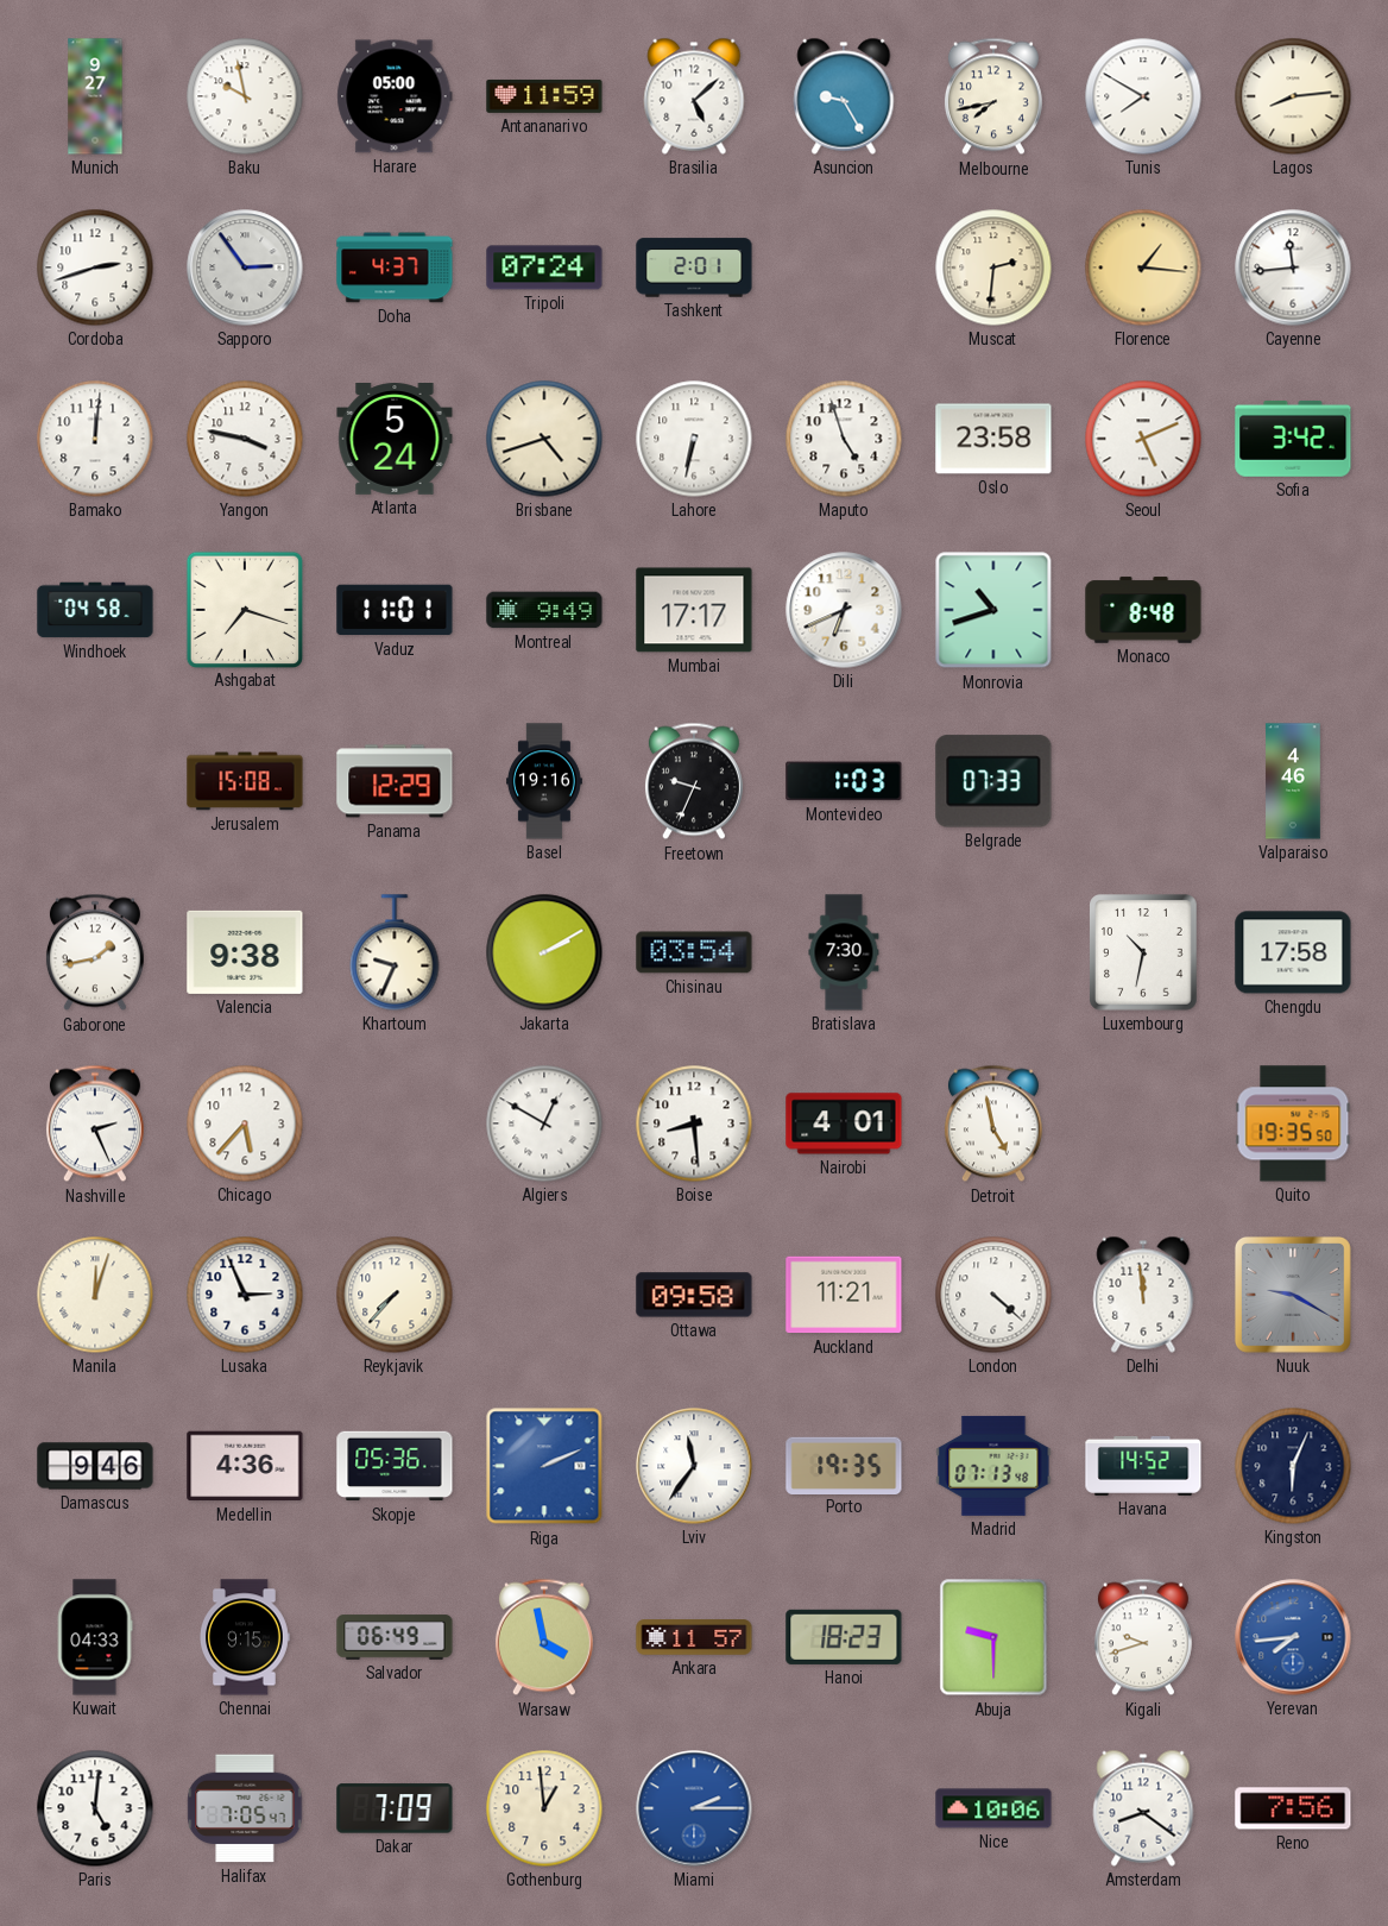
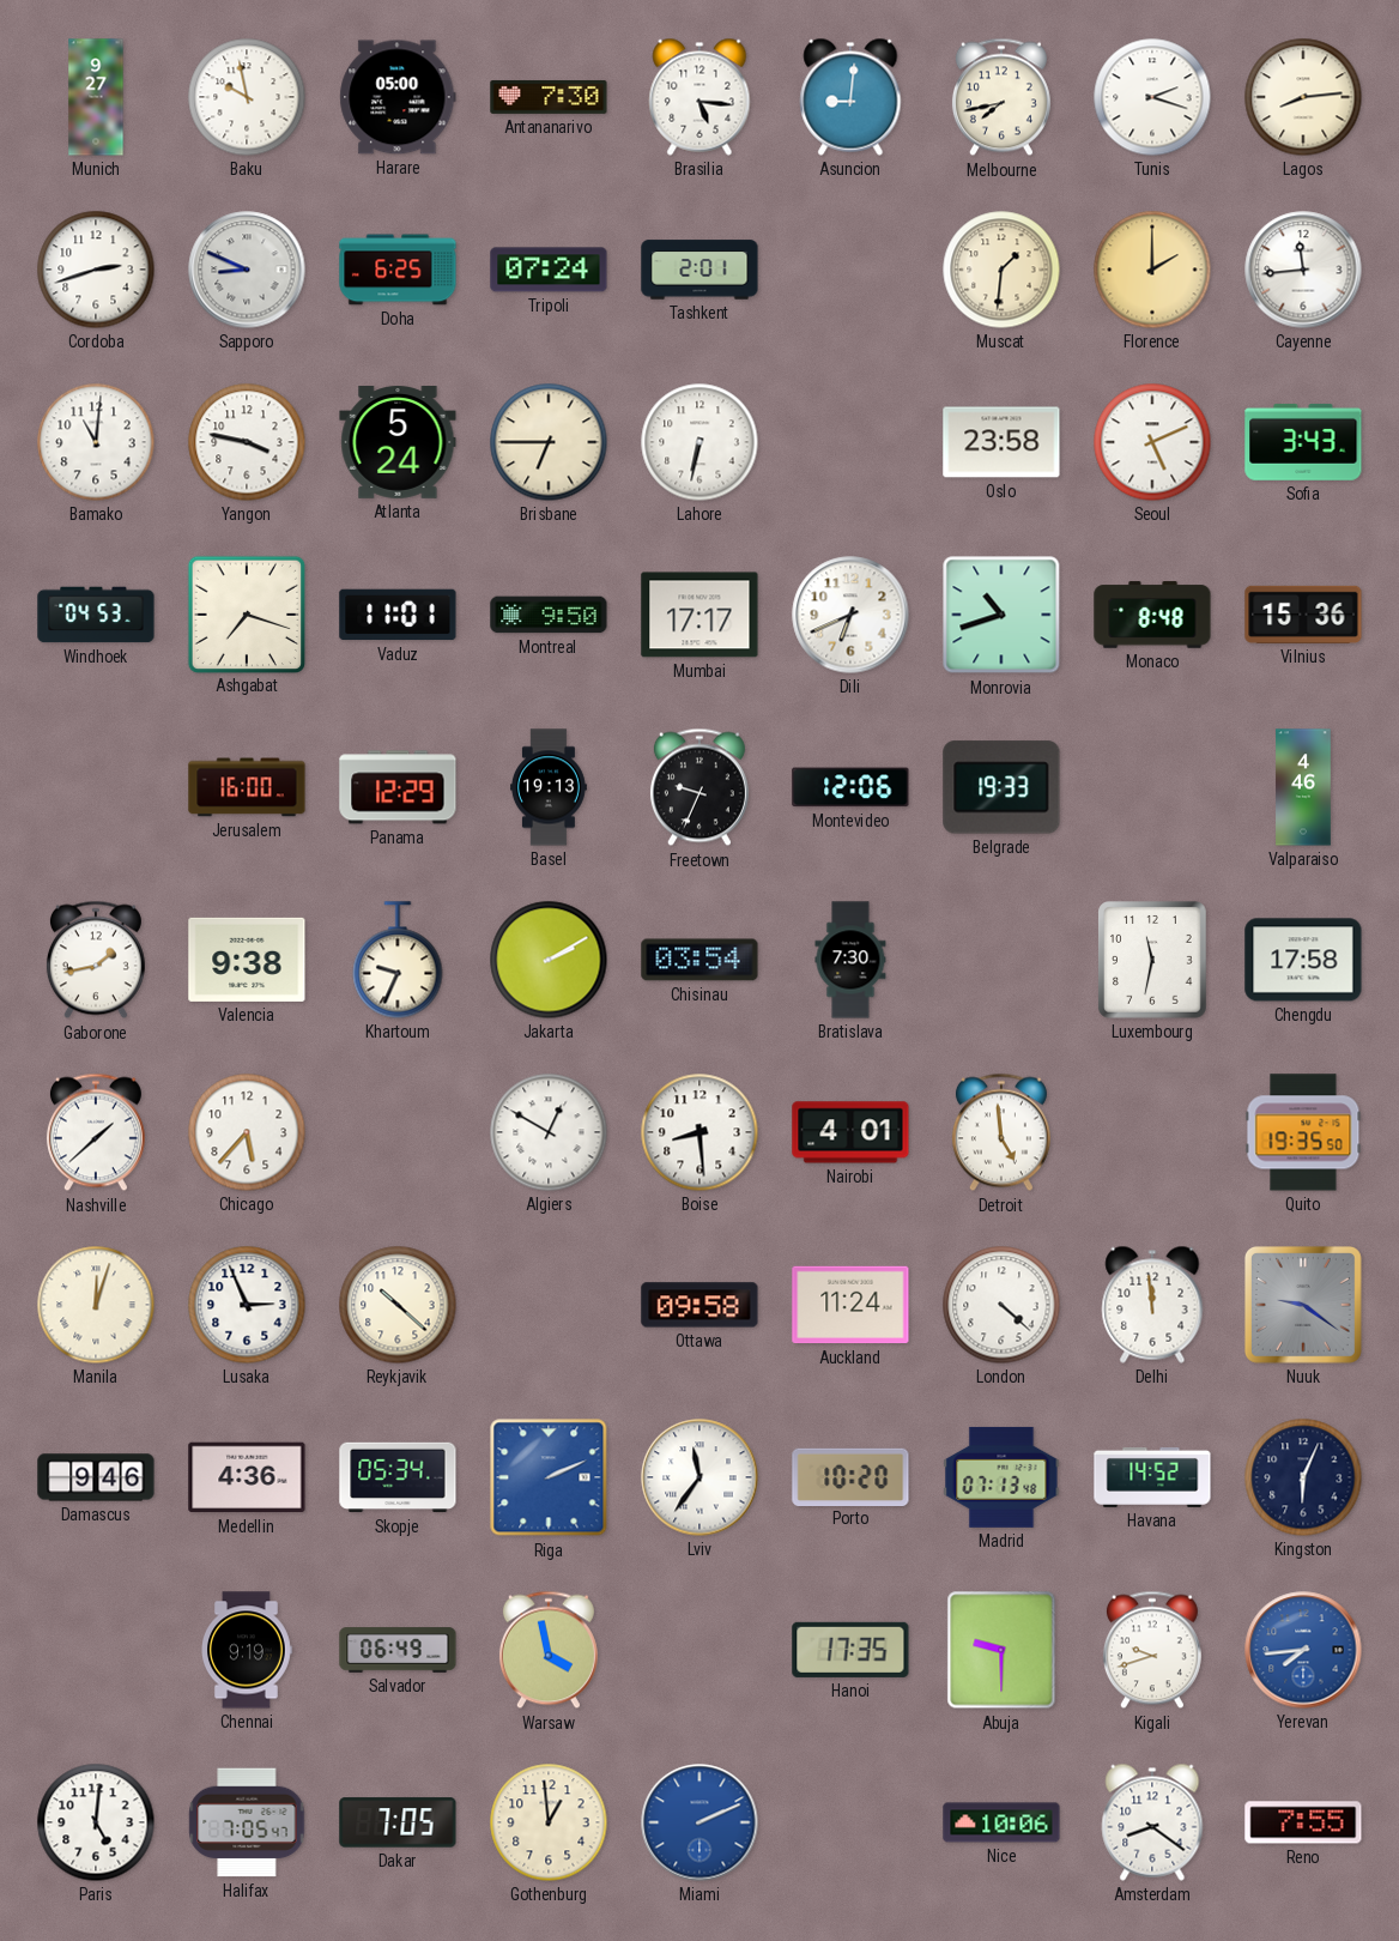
Antananarivo: 11:59 -> 7:30 (549, 97)
Brasilia: 5:08 -> 5:16 (699, 97)
Asuncion: 9:25 -> 9:01 (850, 97)
Tunis: 7:50 -> 2:18 (1152, 97)
Sapporo: 2:54 -> 8:49 (247, 270)
Doha: 4:37 -> 6:25 (398, 270)
Muscat: 2:31 -> 1:31 (1001, 270)
Florence: 1:16 -> 2:00 (1152, 270)
Bamako: 12:01 -> 11:01 (96, 442)
Brisbane: 4:42 -> 6:45 (549, 442)
Maputo: 4:57 -> none (844, 439)
Sofia: 3:42 -> 3:43 (1303, 442)
Windhoek: 04:58 -> 04:53 (96, 615)
Montreal: 9:49 -> 9:50 (549, 615)
Vilnius: none -> 15:36 (1303, 615)
Jerusalem: 15:08 -> 16:00 (247, 787)
Basel: 19:16 -> 19:13 (549, 787)
Montevideo: 1:03 -> 12:06 (850, 787)
Belgrade: 07:33 -> 19:33 (1001, 787)
Luxembourg: 10:32 -> 11:32 (1153, 961)
Nashville: 2:26 -> 1:38 (96, 1132)
Detroit: 4:58 -> 4:59 (1001, 1132)
Reykjavik: 7:37 -> 10:22 (398, 1305)
Auckland: 11:21 -> 11:24 (850, 1305)
Nuuk: 9:20 -> 9:21 (1303, 1305)
Skopje: 05:36 -> 05:34 (398, 1477)
Porto: 19:35 -> 10:20 (850, 1476)
Kuwait: 04:33 -> none (95, 1637)
Chennai: 9:15 -> 9:19 (247, 1650)
Ankara: 11:57 -> none (694, 1637)
Hanoi: 18:23 -> 17:35 (850, 1650)
Dakar: 7:09 -> 7:05 (398, 1822)
Miami: 2:15 -> 2:11 (699, 1822)
Reno: 7:56 -> 7:55 (1303, 1822)
